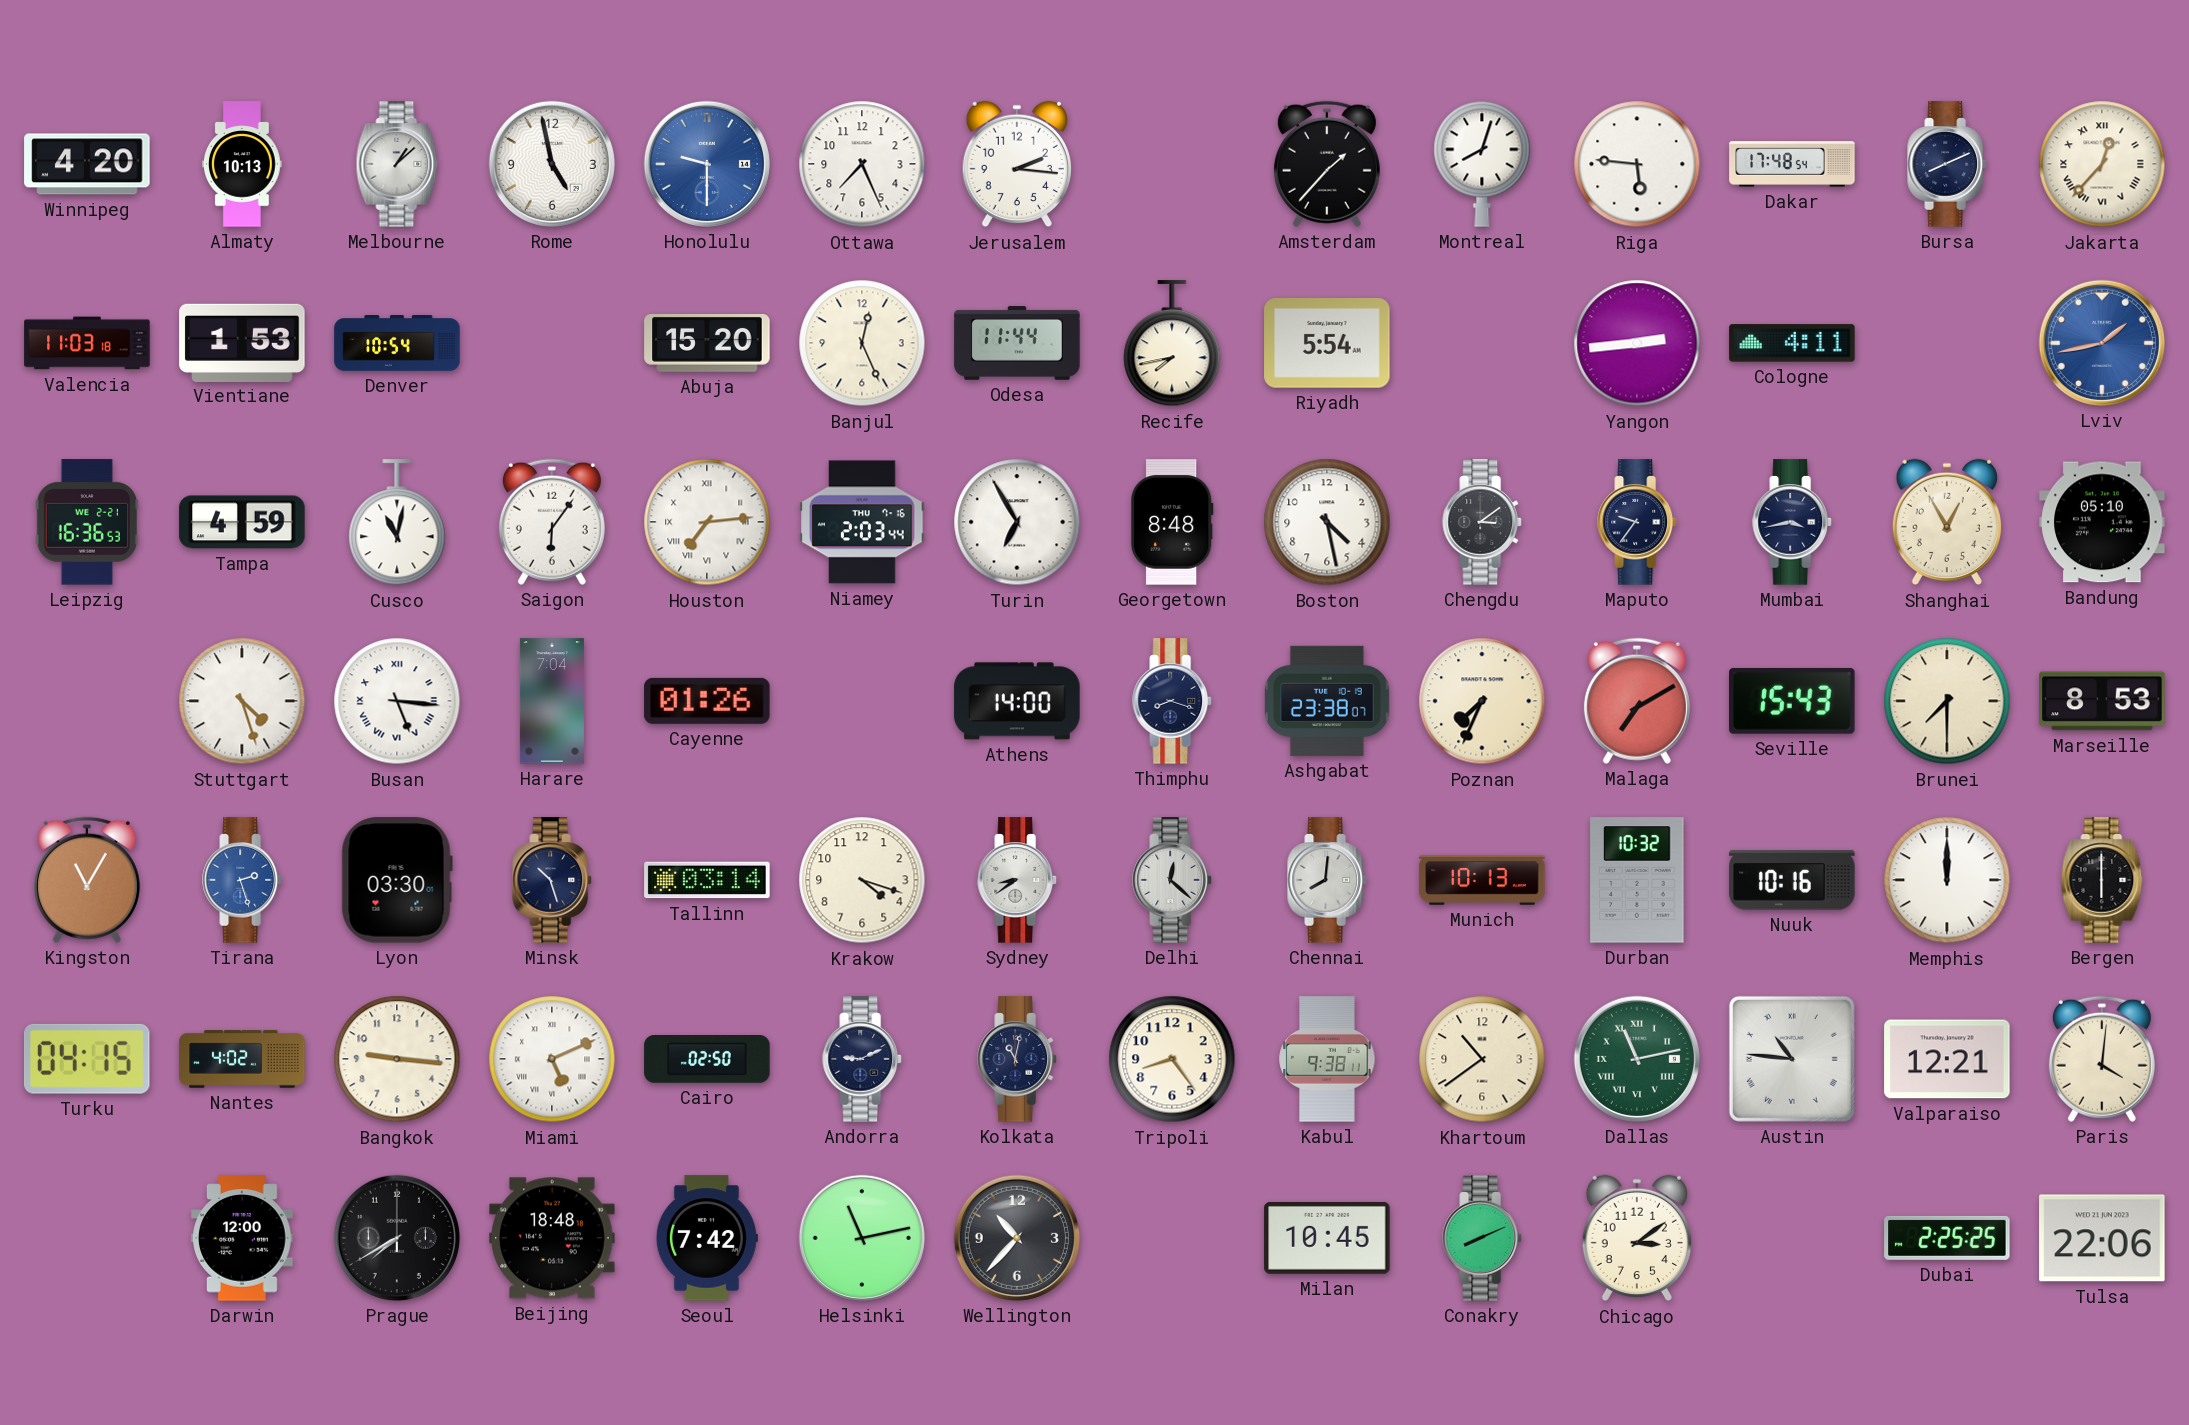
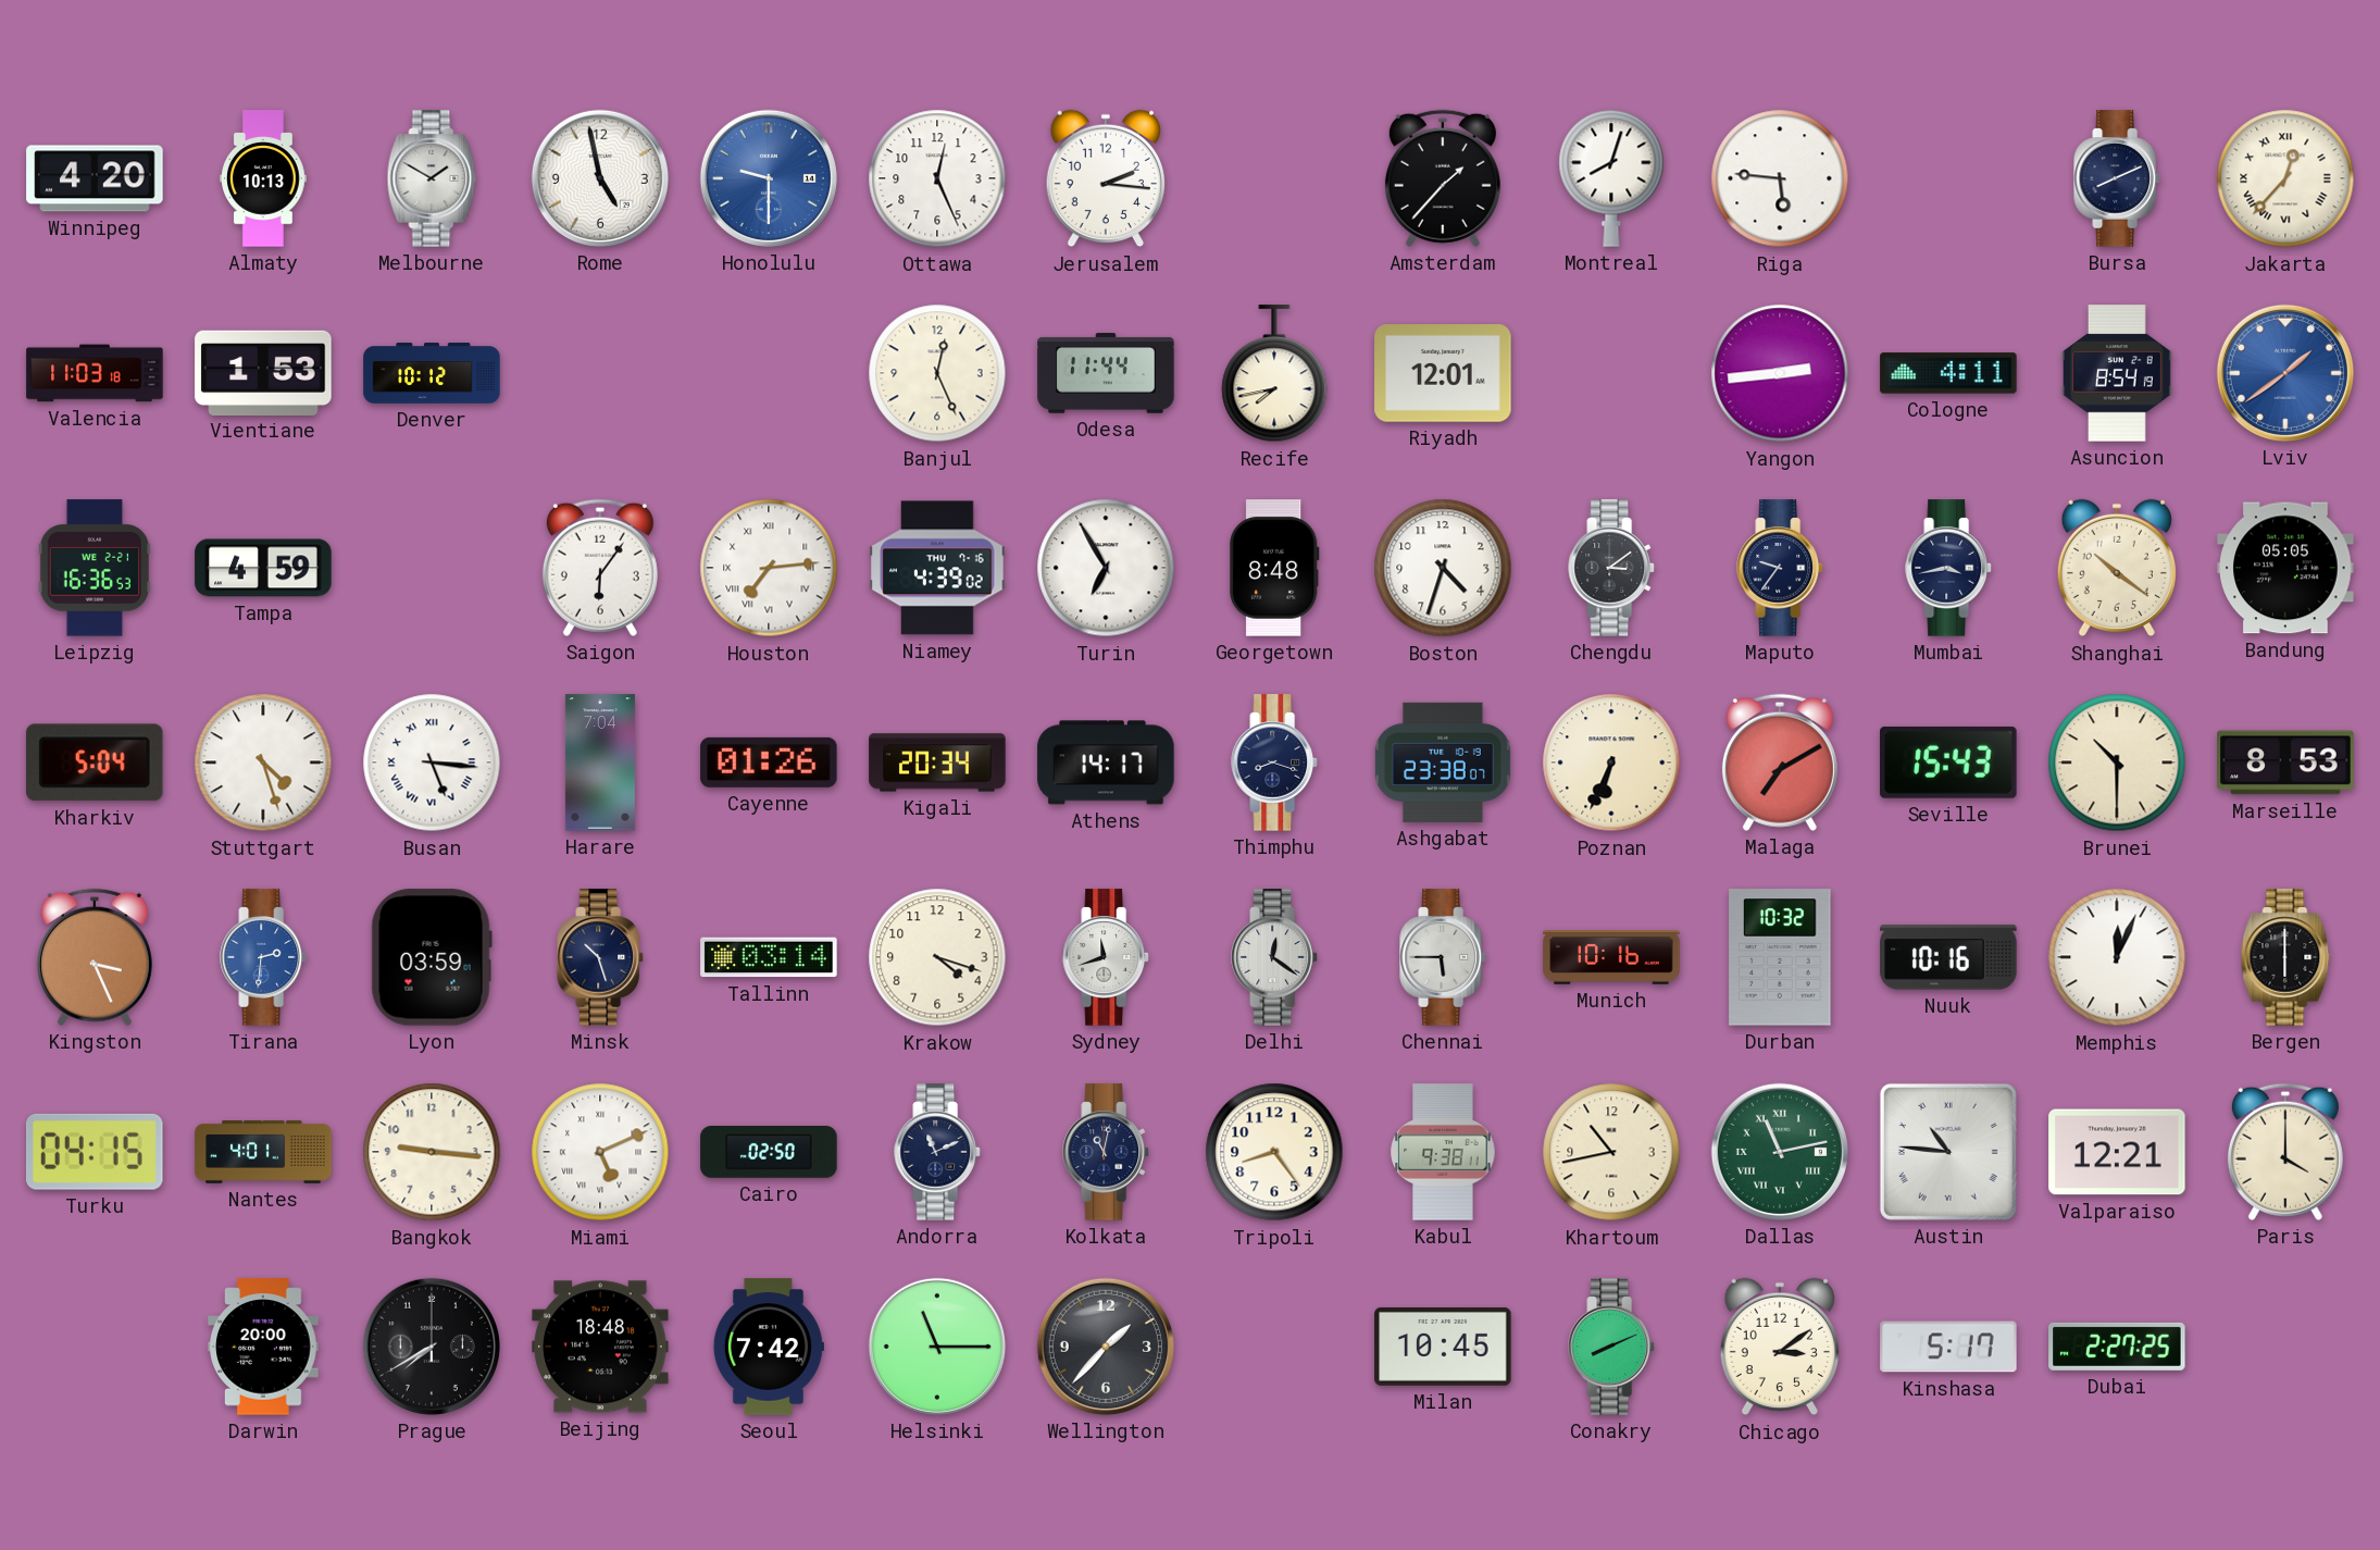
Melbourne: 1:08 -> 1:50 (432, 178)
Ottawa: 7:26 -> 12:26 (937, 178)
Dakar: 17:48 -> none (1792, 164)
Denver: 10:54 -> 10:12 (432, 373)
Abuja: 15:20 -> none (707, 344)
Riyadh: 5:54 -> 12:01 (1443, 373)
Asuncion: none -> 8:54 (2117, 373)
Lviv: 1:43 -> 1:39 (2285, 373)
Cusco: 11:02 -> none (397, 523)
Niamey: 2:03 -> 4:39 (937, 568)
Boston: 4:28 -> 4:33 (1443, 568)
Shanghai: 12:55 -> 10:21 (2117, 568)
Bandung: 05:10 -> 05:05 (2285, 568)
Kharkiv: none -> 5:04 (96, 762)
Kigali: none -> 20:34 (937, 762)
Athens: 14:00 -> 14:17 (1106, 762)
Poznan: 7:34 -> 6:34 (1611, 762)
Brunei: 7:30 -> 10:30 (2117, 762)
Kingston: 11:05 -> 3:26 (95, 957)
Tirana: 2:27 -> 2:31 (263, 957)
Lyon: 03:30 -> 03:59 (432, 957)
Sydney: 8:39 -> 11:42 (1106, 957)
Delhi: 12:22 -> 12:21 (1274, 957)
Chennai: 8:01 -> 5:45 (1443, 957)
Munich: 10:13 -> 10:16 (1611, 958)
Memphis: 12:00 -> 12:04 (2117, 957)
Nantes: 4:02 -> 4:01 (263, 1152)
Andorra: 9:11 -> 11:11 (937, 1152)
Khartoum: 10:39 -> 10:43 (1611, 1152)
Paris: 4:01 -> 4:00 (2285, 1152)
Darwin: 12:00 -> 20:00 (263, 1347)
Helsinki: 11:13 -> 11:15 (937, 1347)
Wellington: 10:37 -> 1:37 (1106, 1347)
Kinshasa: none -> 5:17 (1948, 1347)
Dubai: 2:25 -> 2:27 (2117, 1347)
Tulsa: 22:06 -> none (2102, 1238)
